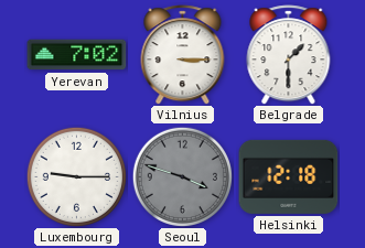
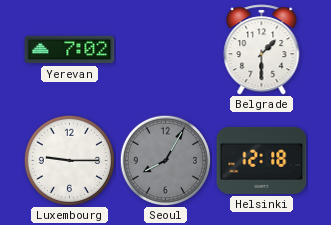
Vilnius: 3:15 -> none (183, 55)
Seoul: 3:48 -> 8:05 (165, 160)
